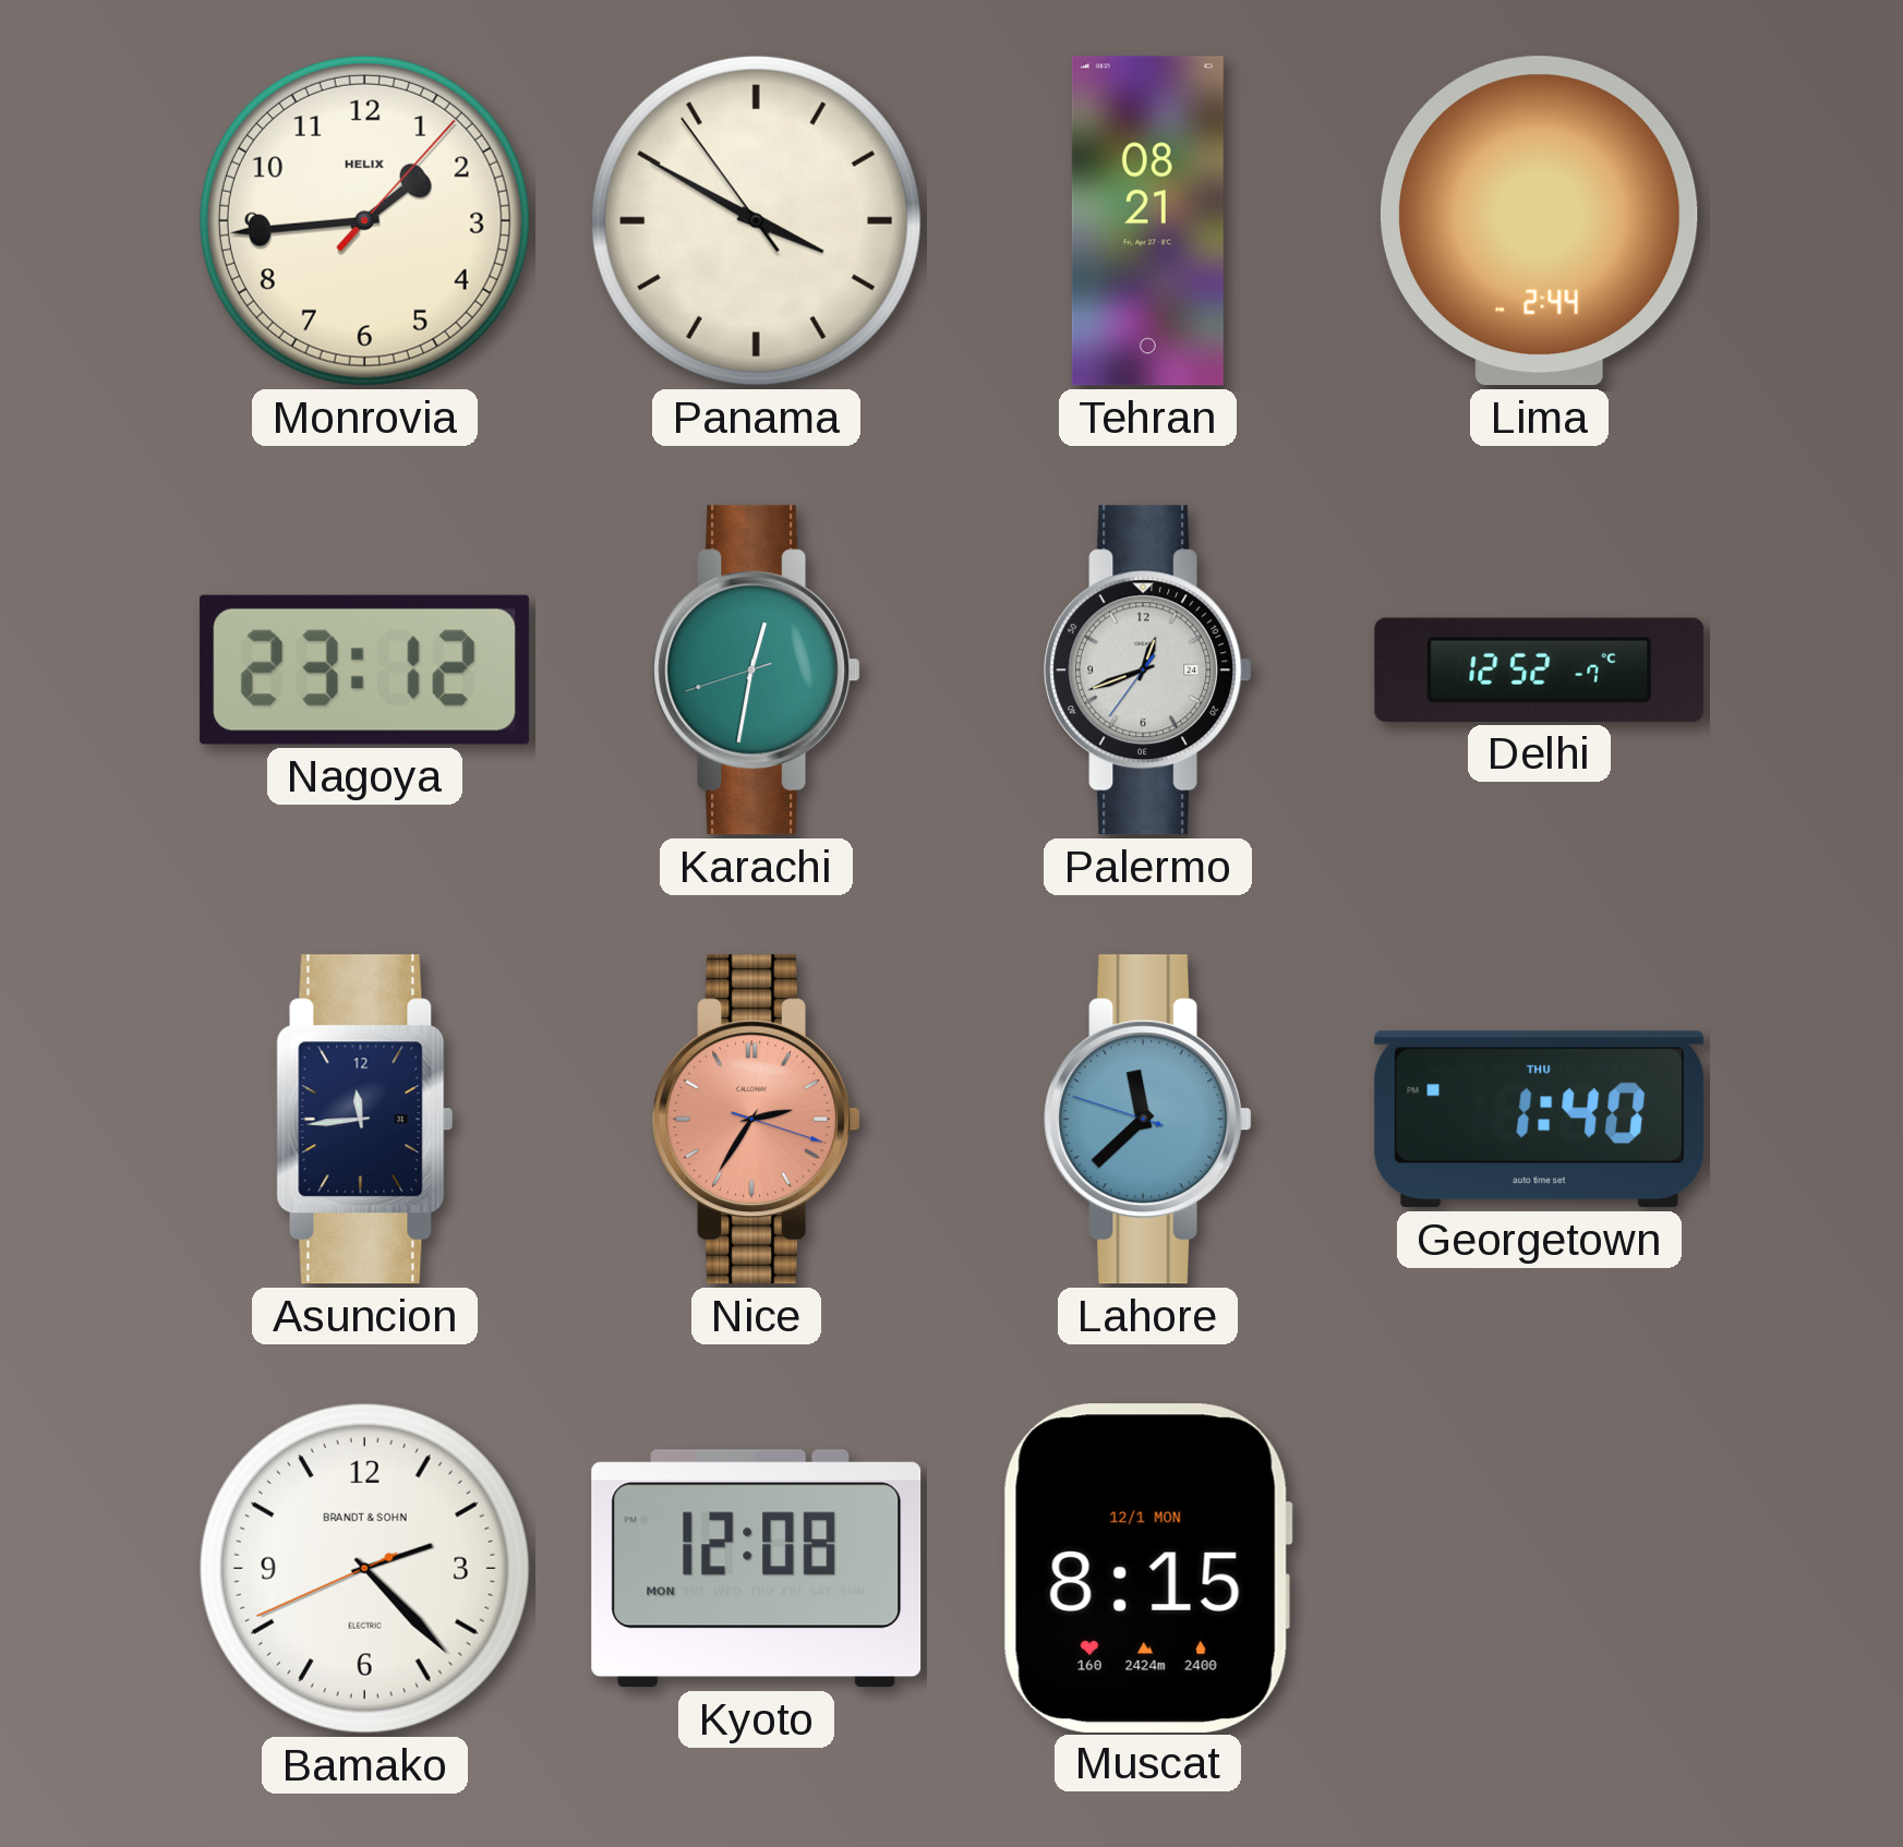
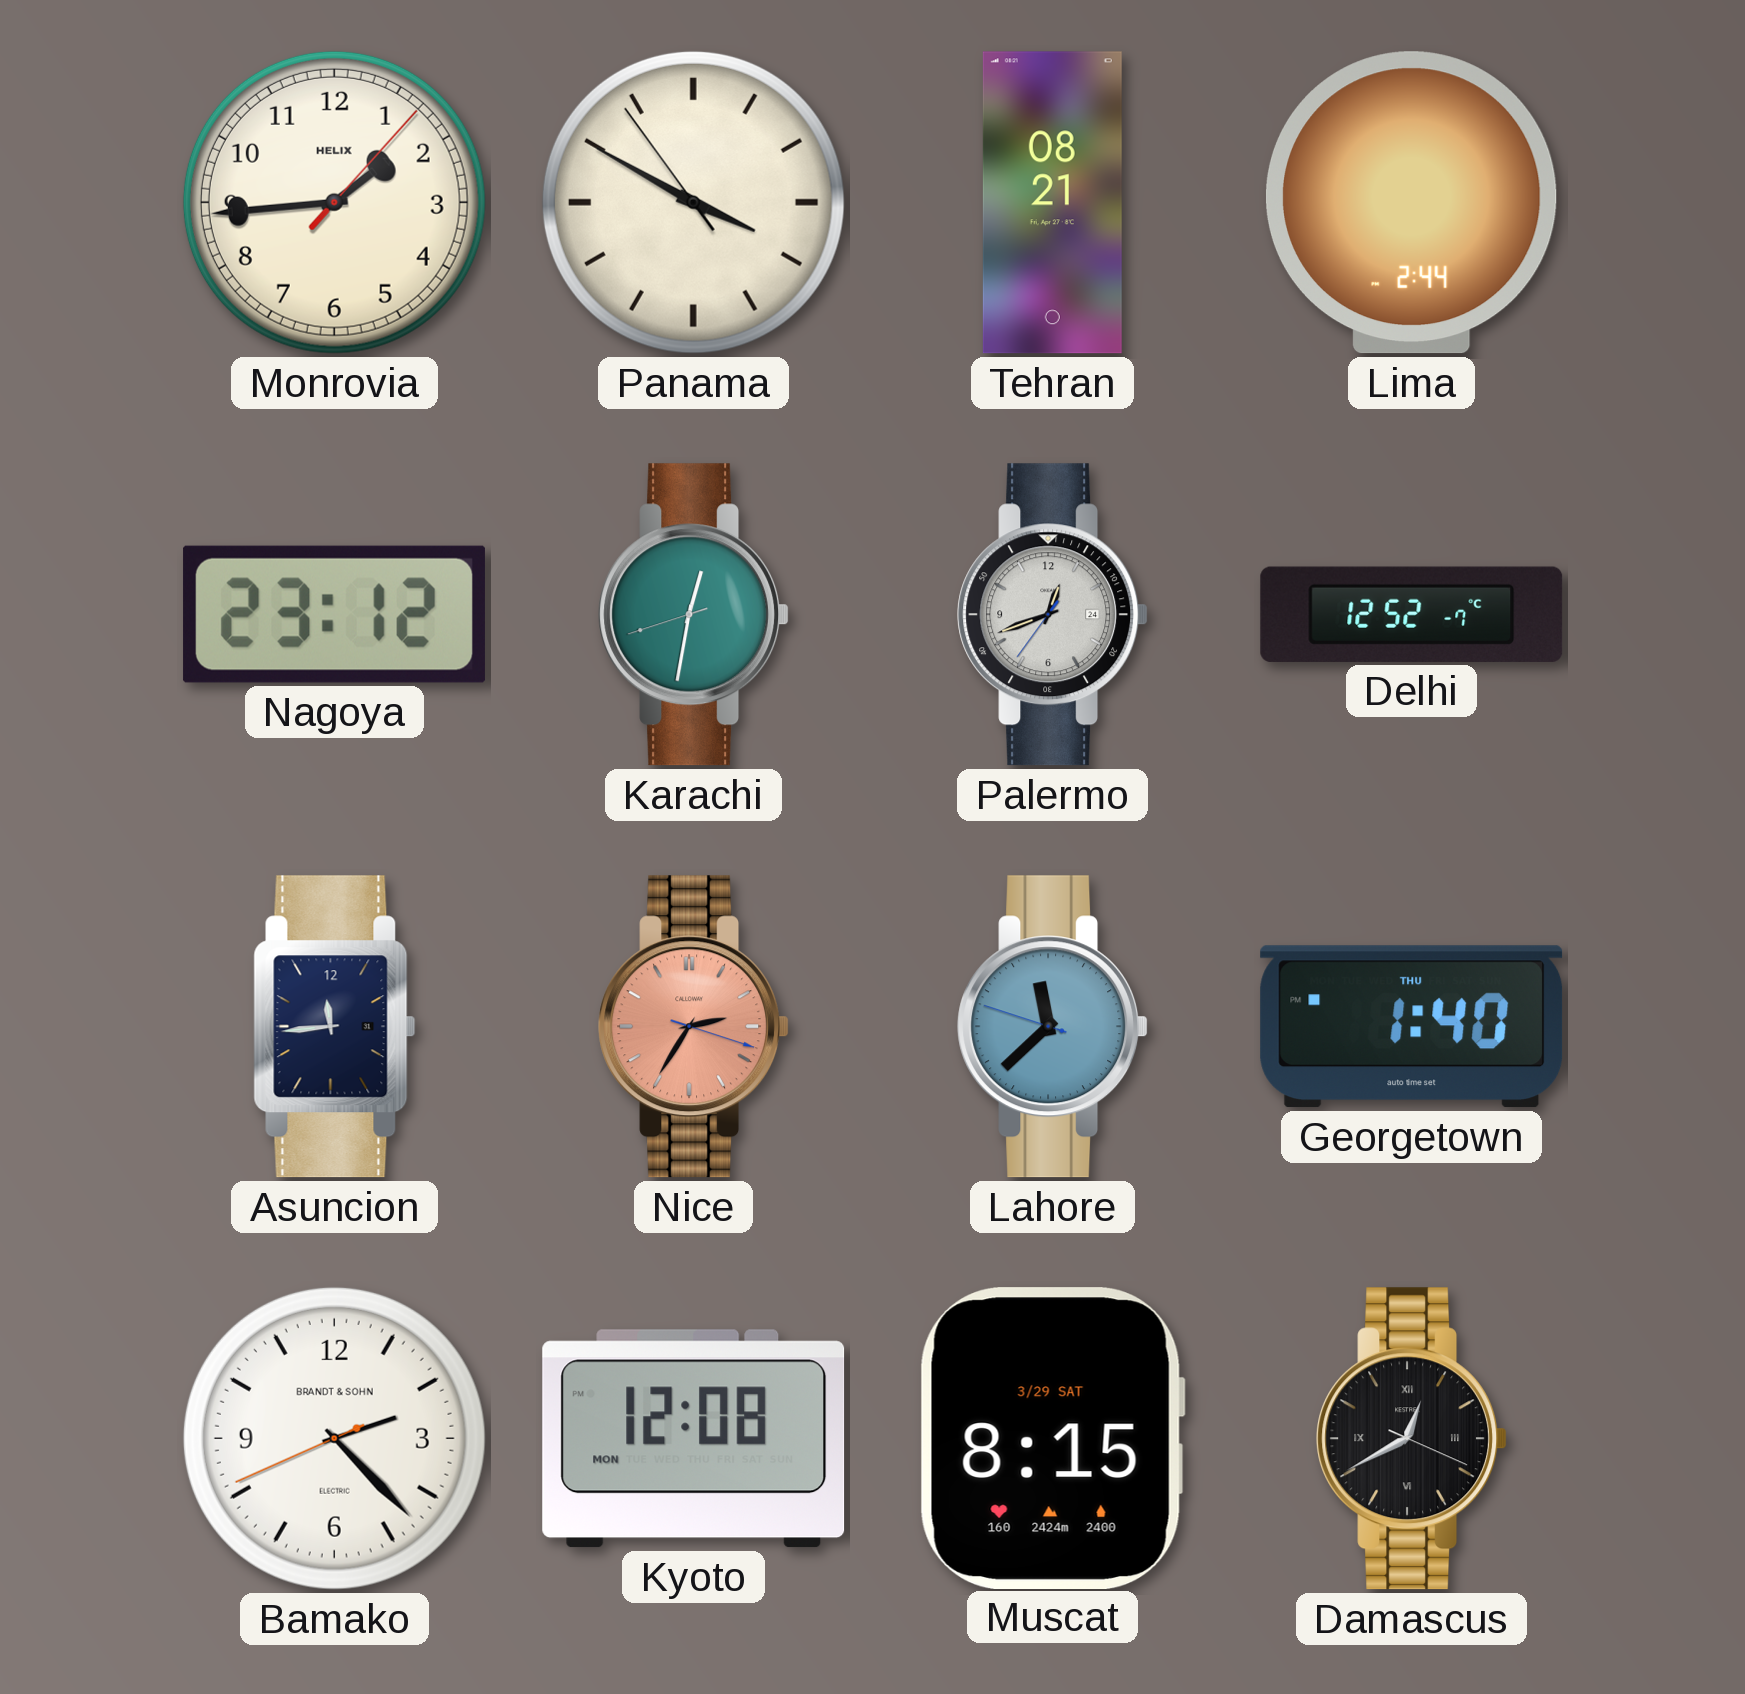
Muscat date: 12/1 MON -> 3/29 SAT (1052, 1438)
Damascus: none -> 12:40 (1412, 1439)
